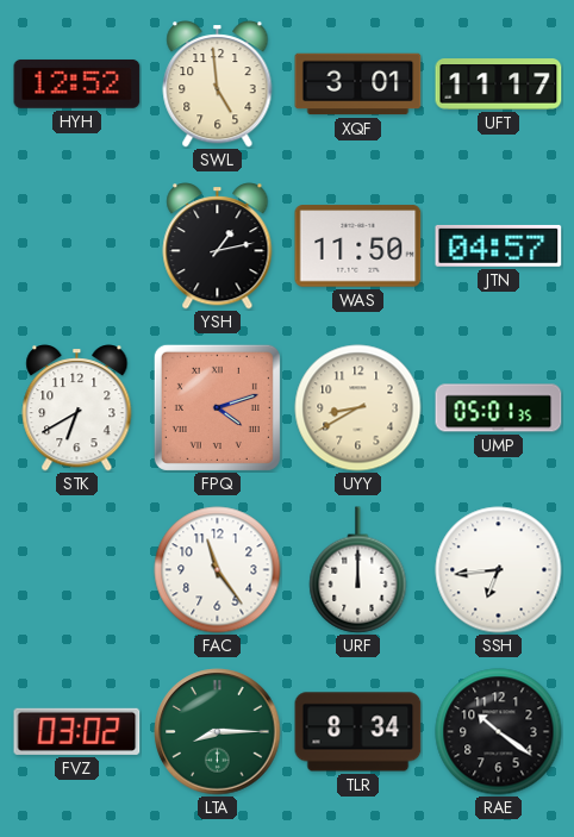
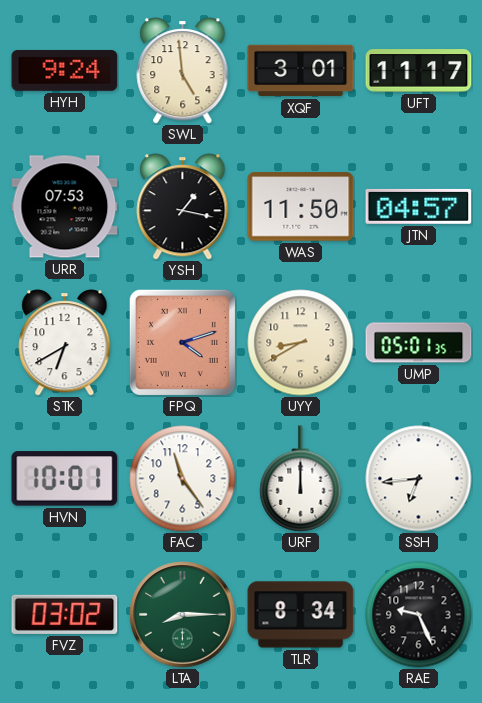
HYH: 12:52 -> 9:24 (65, 70)
URR: none -> 07:53 (65, 207)
YSH: 1:13 -> 1:17 (183, 207)
HVN: none -> 10:01 (65, 479)
RAE: 10:21 -> 9:26 (419, 615)
